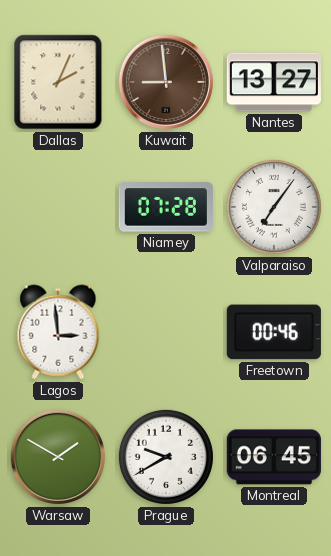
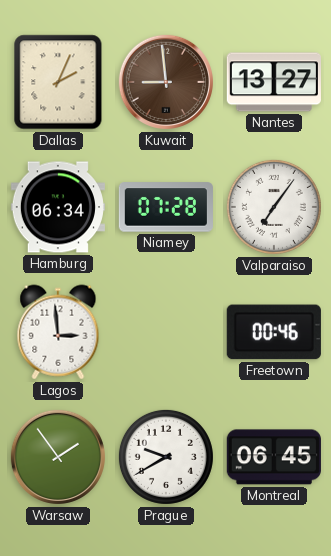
Hamburg: none -> 06:34 (58, 207)
Warsaw: 1:50 -> 1:54 (58, 457)
